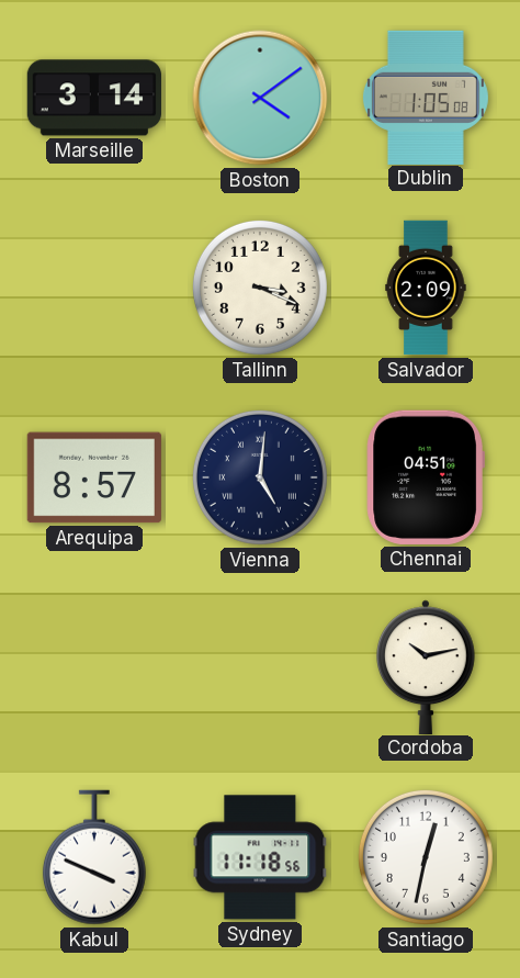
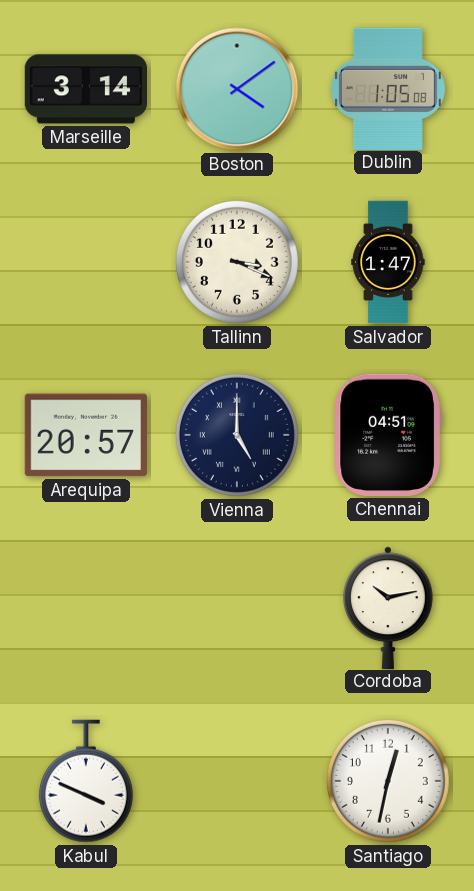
Salvador: 2:09 -> 1:47 (388, 262)
Arequipa: 8:57 -> 20:57 (85, 435)
Vienna: 5:01 -> 5:00 (237, 435)
Sydney: 11:18 -> none (260, 857)
